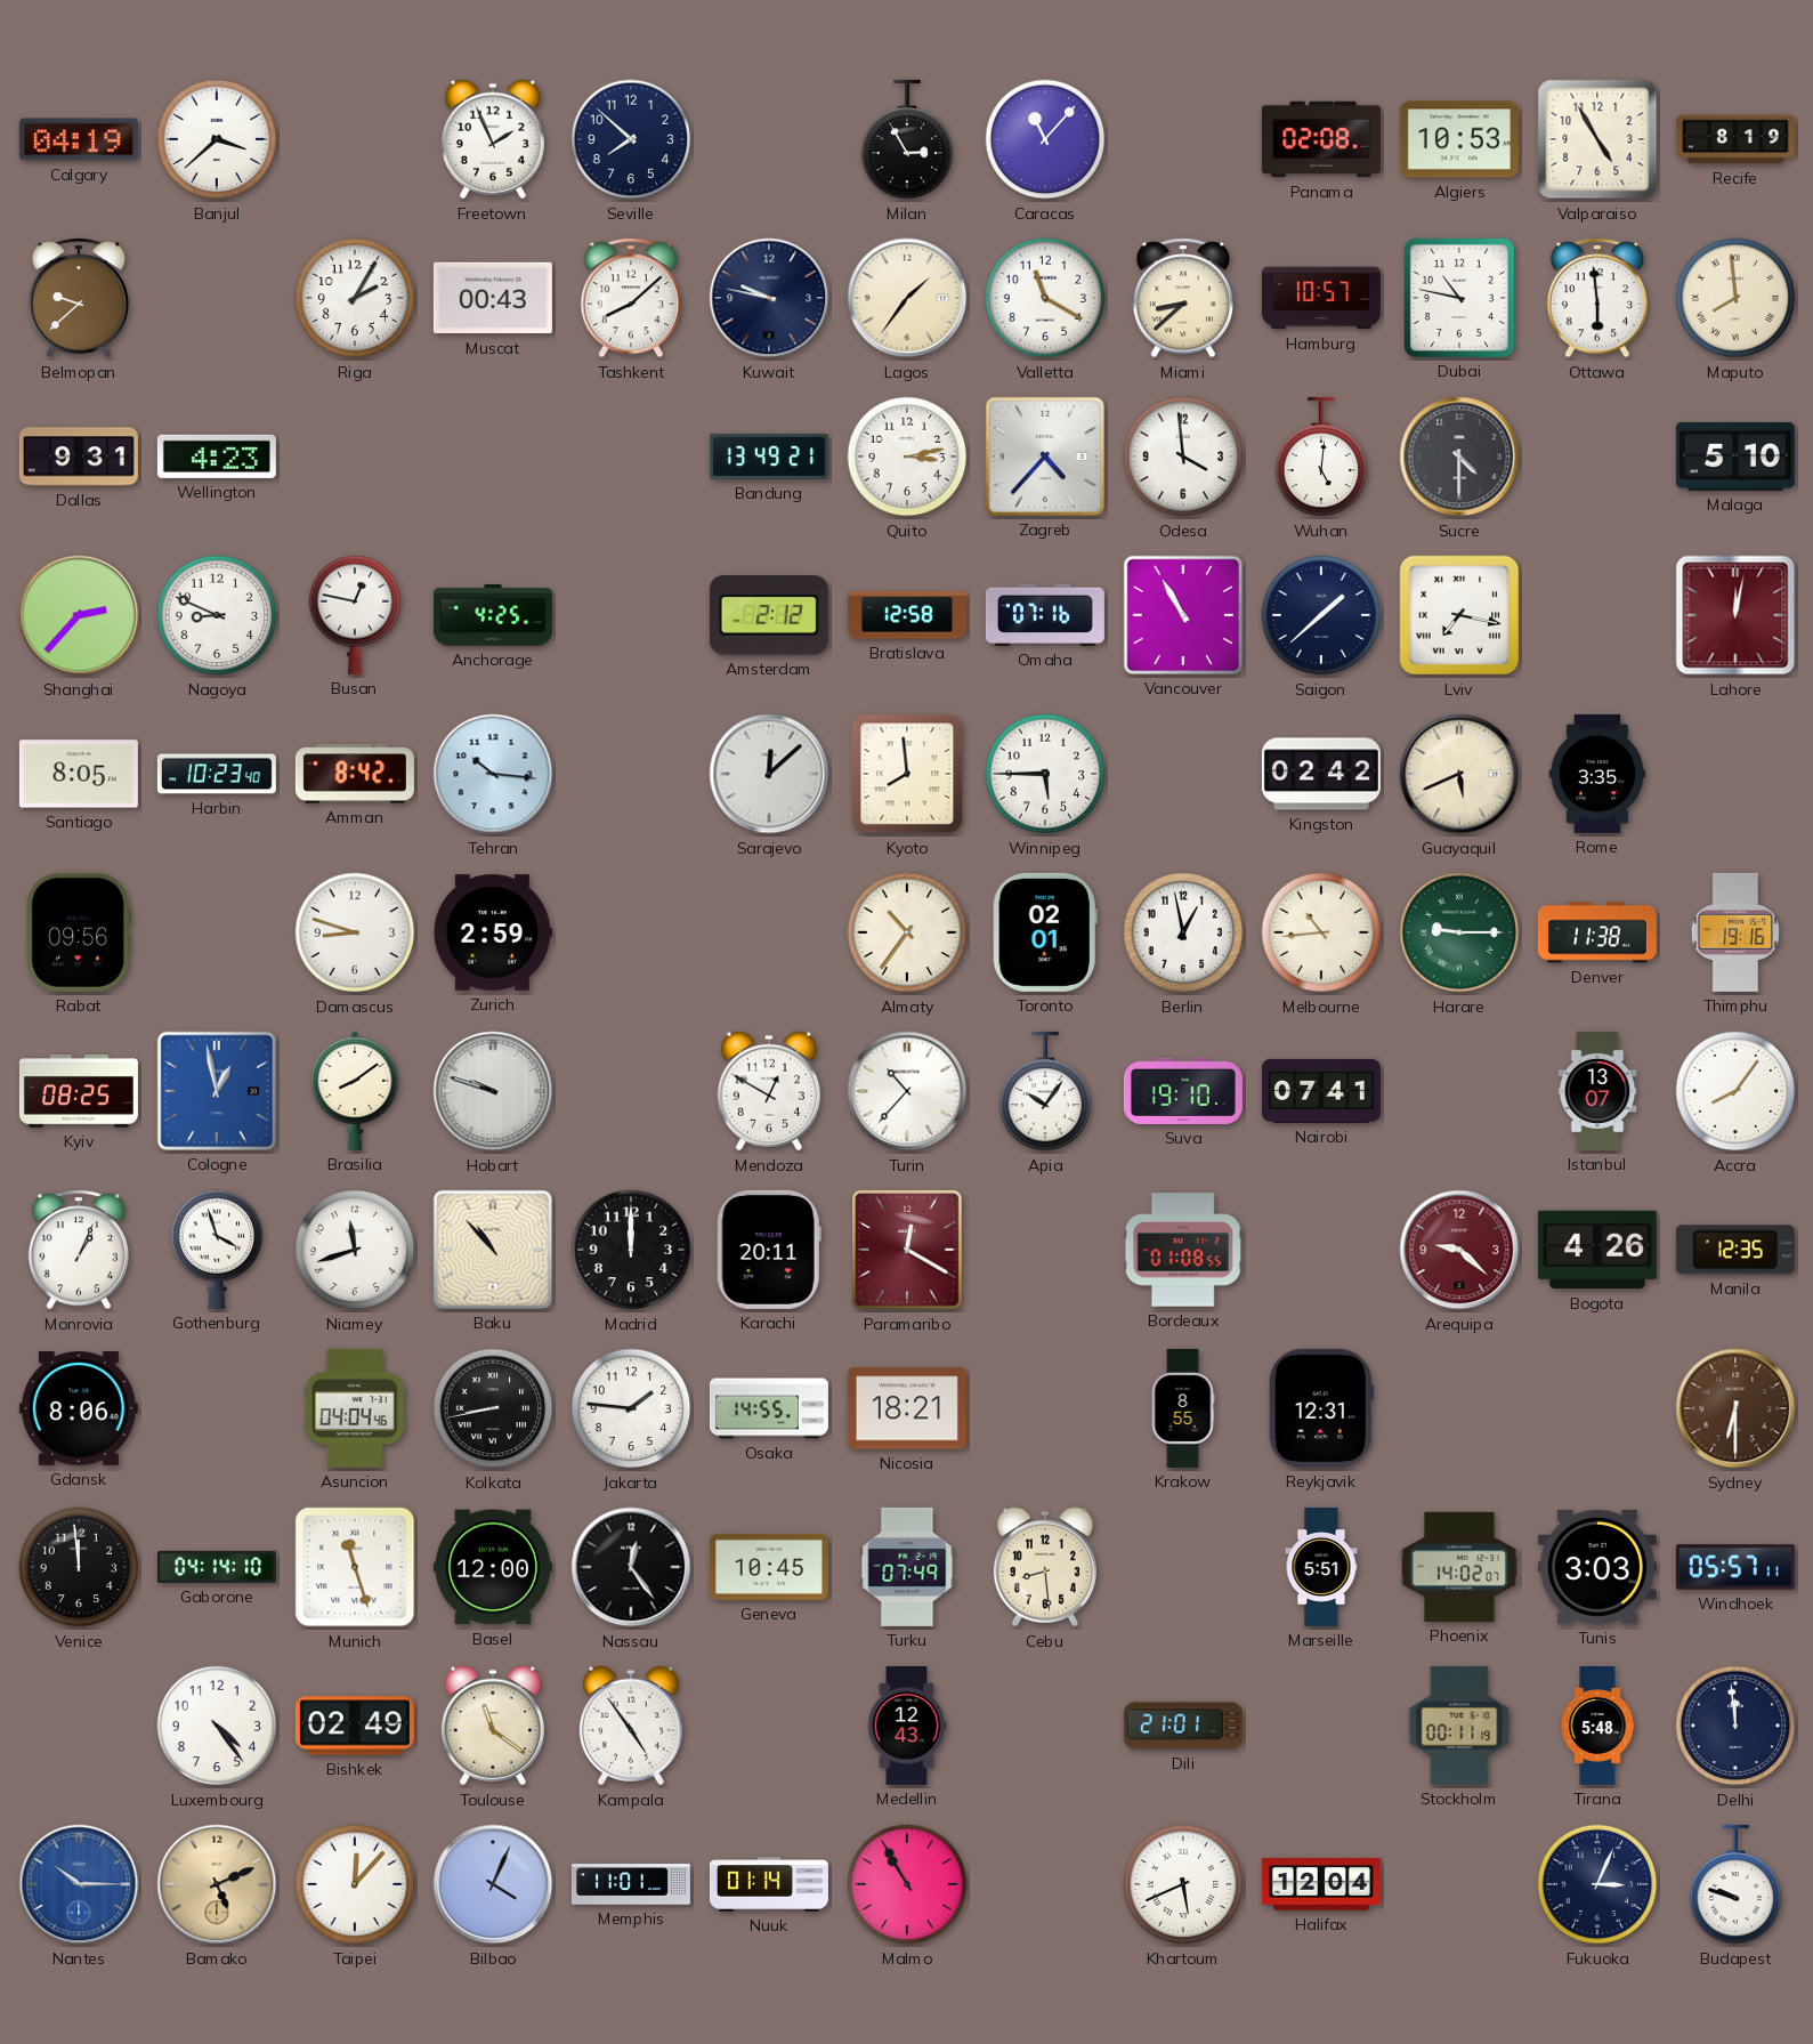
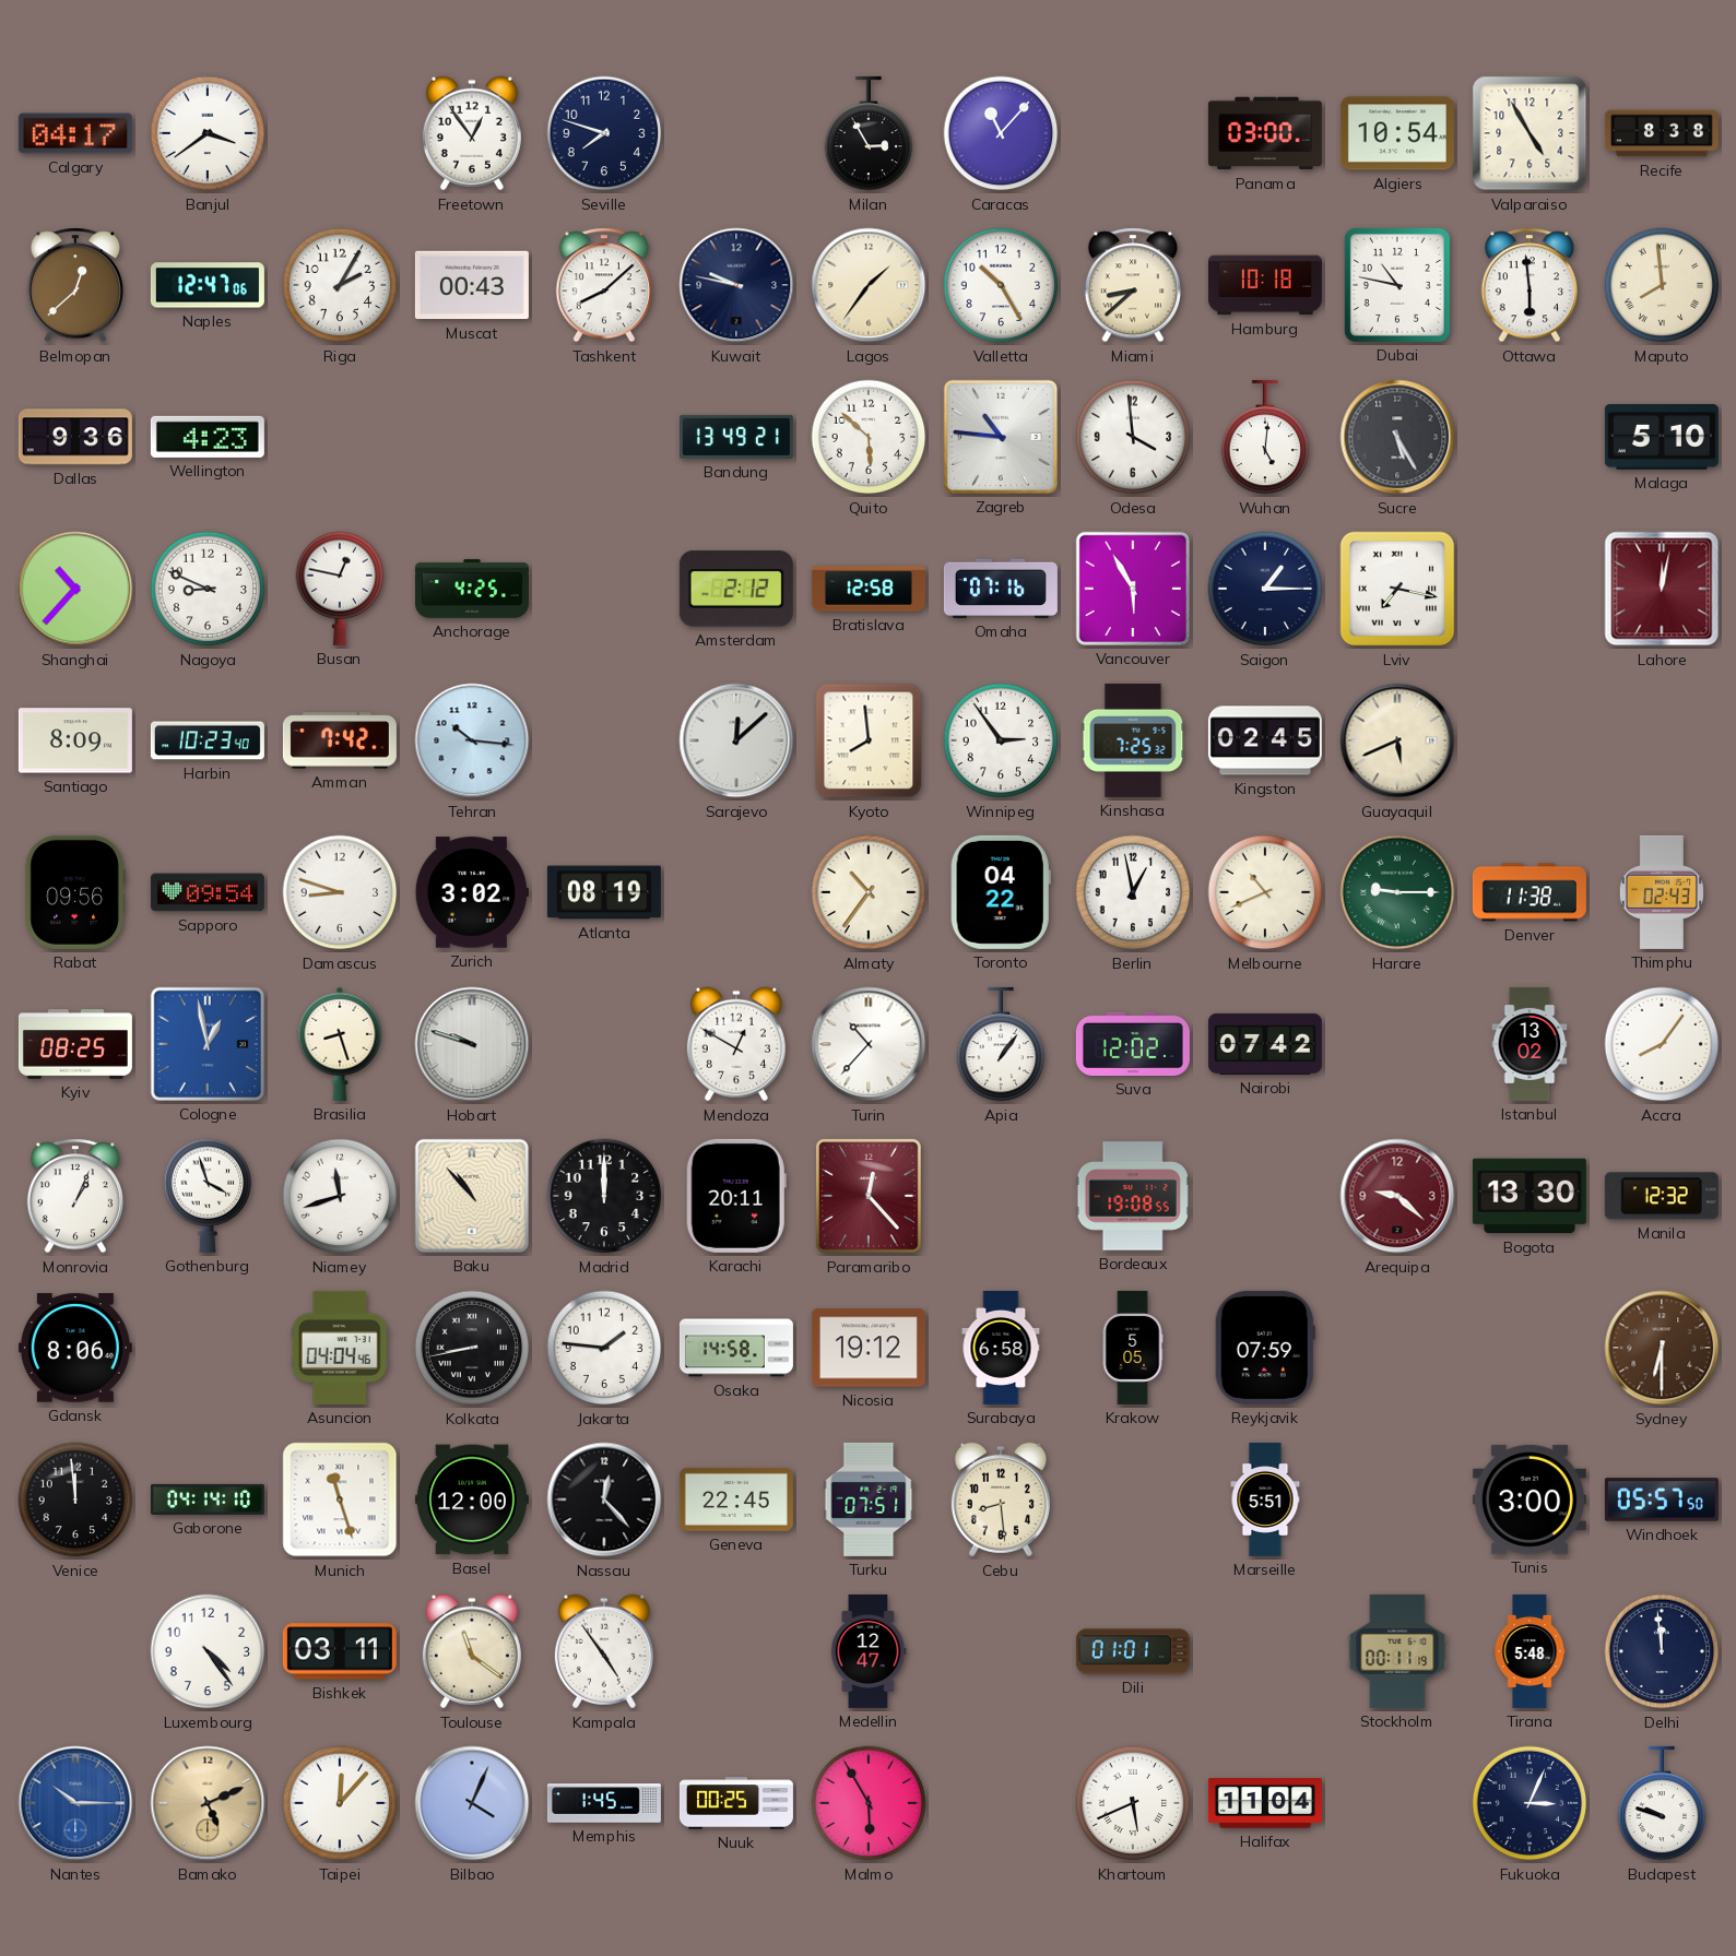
Calgary: 04:19 -> 04:17 (75, 133)
Banjul: 3:38 -> 3:39 (208, 133)
Freetown: 1:56 -> 12:54 (472, 133)
Seville: 7:52 -> 7:48 (604, 133)
Panama: 02:08 -> 03:00 (1265, 133)
Algiers: 10:53 -> 10:54 (1397, 133)
Recife: 8:19 -> 8:38 (1662, 133)
Belmopan: 9:38 -> 12:38 (74, 285)
Naples: none -> 12:47 (208, 285)
Valletta: 11:20 -> 10:25 (1001, 285)
Hamburg: 10:57 -> 10:18 (1265, 285)
Dallas: 9:31 -> 9:36 (75, 437)
Quito: 3:13 -> 5:52 (869, 437)
Zagreb: 4:37 -> 10:46 (1001, 437)
Sucre: 4:30 -> 5:25 (1397, 437)
Shanghai: 2:37 -> 10:37 (75, 589)
Vancouver: 10:55 -> 5:55 (1133, 589)
Saigon: 1:38 -> 1:15 (1265, 589)
Santiago: 8:05 -> 8:09 (75, 740)
Amman: 8:42 -> 7:42 (340, 740)
Winnipeg: 5:45 -> 2:54 (1001, 740)
Kinshasa: none -> 7:25 (1133, 740)
Kingston: 02:42 -> 02:45 (1265, 740)
Rome: 3:35 -> none (1597, 774)
Sapporo: none -> 09:54 (208, 892)
Zurich: 2:59 -> 3:02 (472, 892)
Atlanta: none -> 08:19 (604, 892)
Toronto: 02:01 -> 04:22 (1001, 892)
Melbourne: 10:44 -> 10:41 (1265, 892)
Thimphu: 19:16 -> 02:43 (1662, 892)
Brasilia: 8:09 -> 8:27 (340, 1044)
Apia: 10:06 -> 1:06 (1001, 1044)
Suva: 19:10 -> 12:02 (1133, 1044)
Nairobi: 07:41 -> 07:42 (1265, 1044)
Istanbul: 13:07 -> 13:02 (1530, 1044)
Paramaribo: 12:20 -> 12:23 (869, 1196)
Bordeaux: 01:08 -> 19:08 (1133, 1196)
Bogota: 4:26 -> 13:30 (1530, 1196)
Manila: 12:35 -> 12:32 (1662, 1196)
Osaka: 14:55 -> 14:58 (736, 1348)
Nicosia: 18:21 -> 19:12 (869, 1348)
Surabaya: none -> 6:58 (1001, 1348)
Krakow: 8:55 -> 5:05 (1133, 1348)
Reykjavik: 12:31 -> 07:59 (1265, 1348)
Nassau: 12:24 -> 12:23 (604, 1499)
Geneva: 10:45 -> 22:45 (736, 1499)
Turku: 07:49 -> 07:51 (869, 1499)
Phoenix: 14:02 -> none (1459, 1567)
Tunis: 3:03 -> 3:00 (1530, 1499)
Windhoek: 05:57:11 -> 05:57:50 (1662, 1499)
Bishkek: 02:49 -> 03:11 (340, 1651)
Medellin: 12:43 -> 12:47 (869, 1651)
Dili: 21:01 -> 01:01 (1133, 1651)
Memphis: 11:01 -> 1:45 (604, 1803)
Nuuk: 01:14 -> 00:25 (736, 1803)
Malmo: 10:55 -> 5:55 (869, 1803)
Halifax: 12:04 -> 11:04 (1265, 1804)
